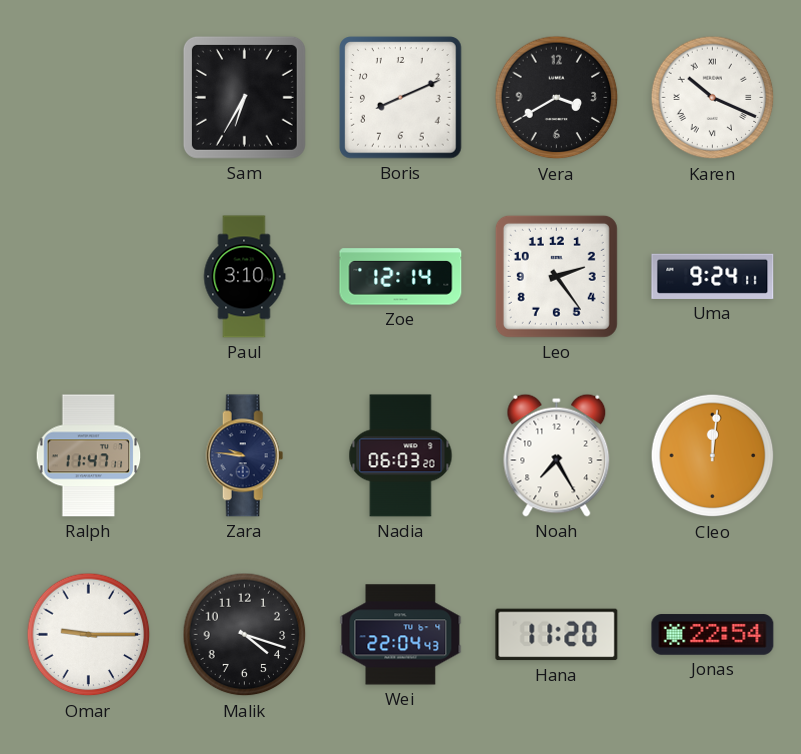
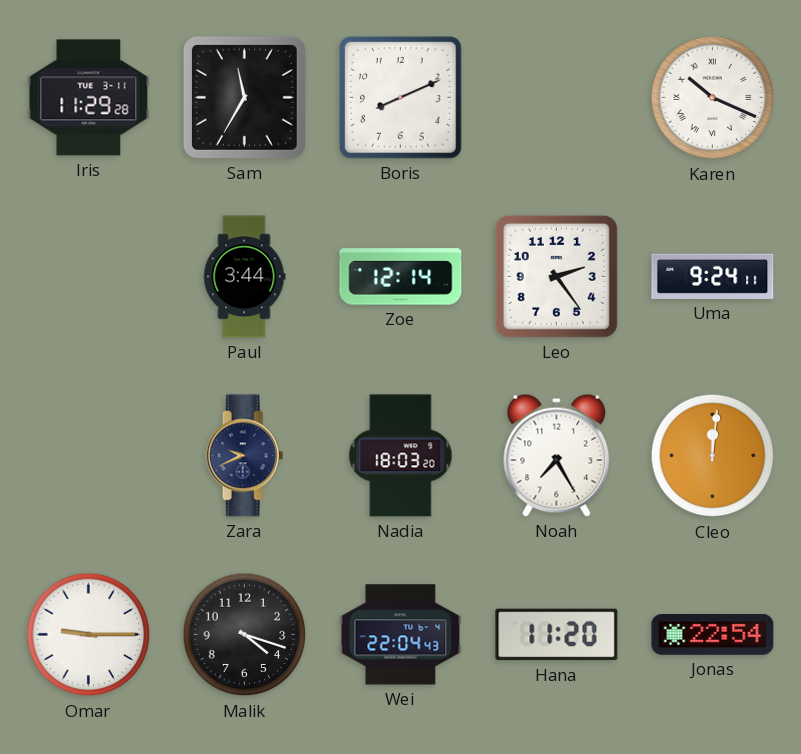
Iris: none -> 11:29 (89, 98)
Sam: 6:35 -> 11:35 (244, 97)
Vera: 3:40 -> none (557, 98)
Paul: 3:10 -> 3:44 (244, 277)
Ralph: 11:47 -> none (89, 456)
Zara: 9:46 -> 9:41 (245, 456)
Nadia: 06:03 -> 18:03 (401, 456)
